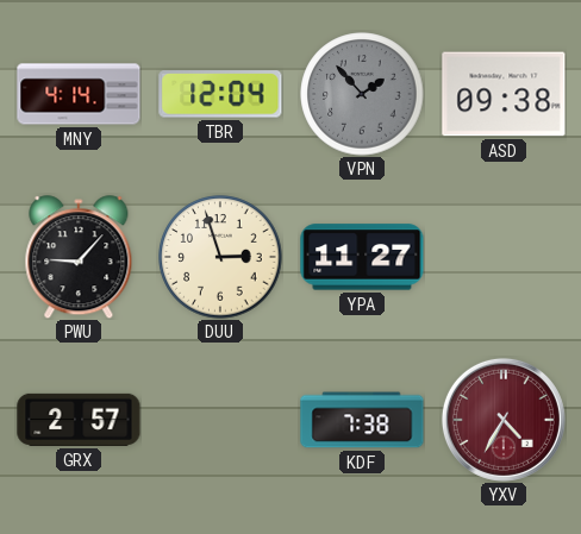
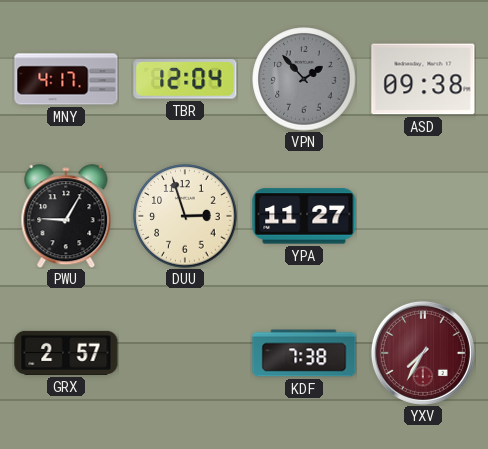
MNY: 4:14 -> 4:17 (66, 79)
PWU: 9:07 -> 9:05 (66, 216)
YXV: 4:35 -> 7:35 (423, 353)
